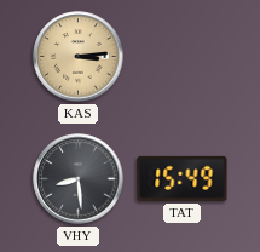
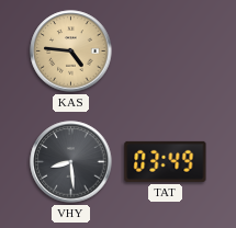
KAS: 3:14 -> 4:46 (71, 52)
TAT: 15:49 -> 03:49 (166, 161)
